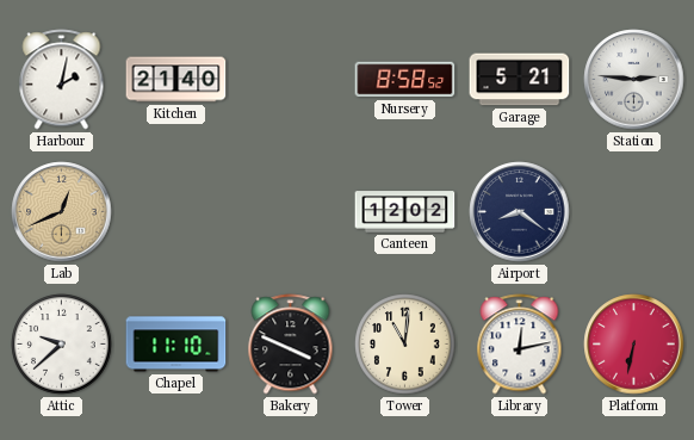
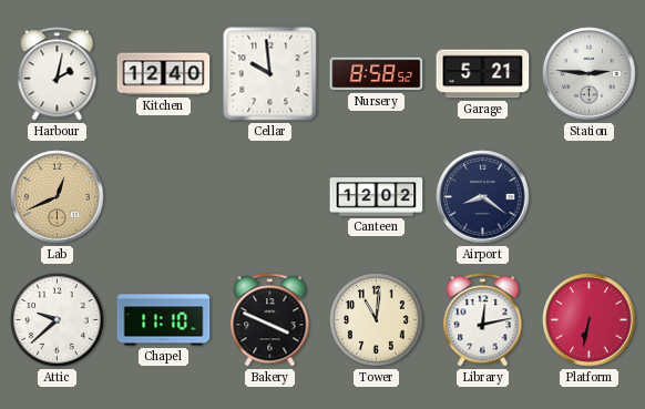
Kitchen: 21:40 -> 12:40 (164, 74)
Cellar: none -> 9:59 (270, 74)
